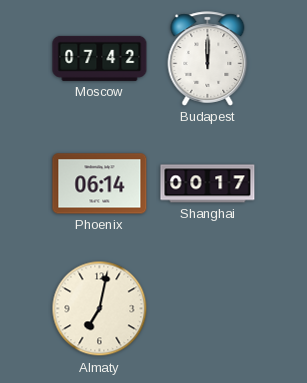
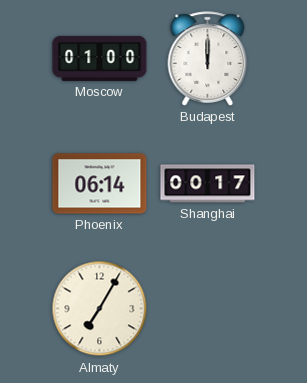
Moscow: 07:42 -> 01:00 (100, 58)
Almaty: 7:02 -> 7:05 (100, 309)
